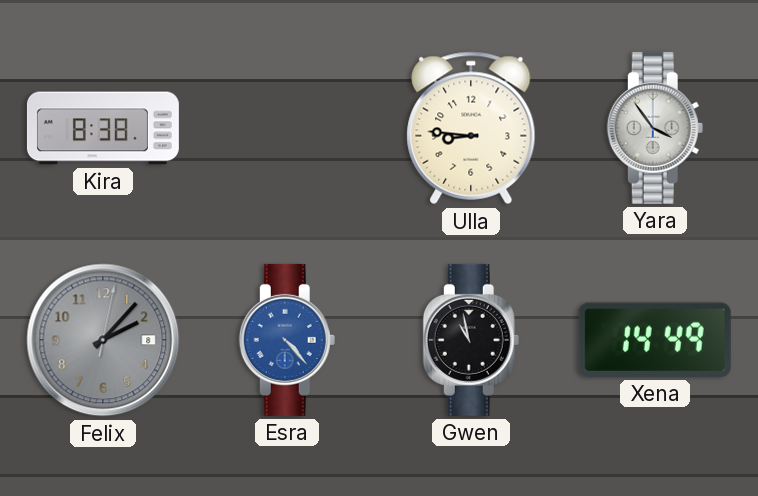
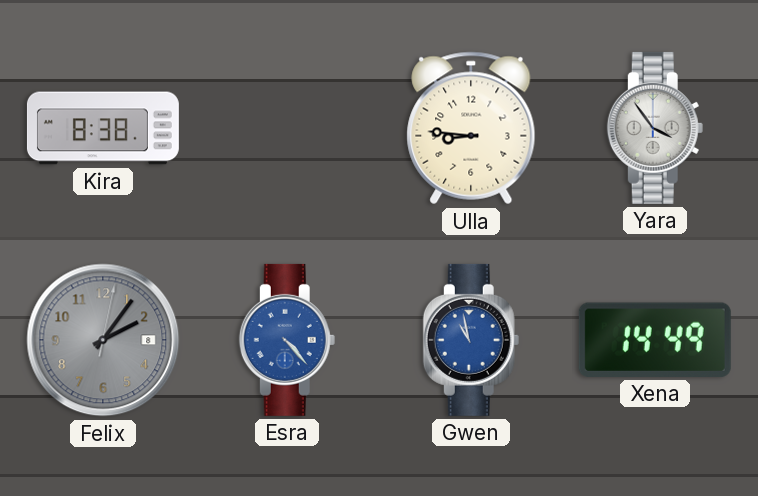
Felix: 2:07 -> 2:06 (103, 340)
Gwen dial: black -> blue (471, 340)
